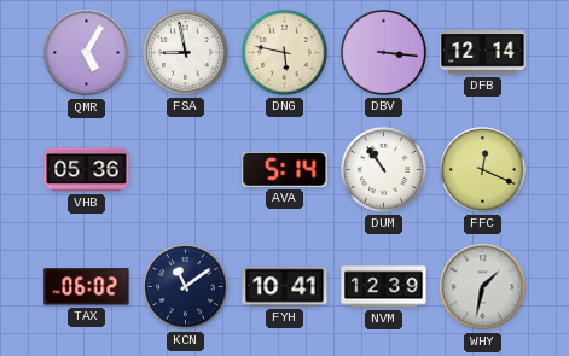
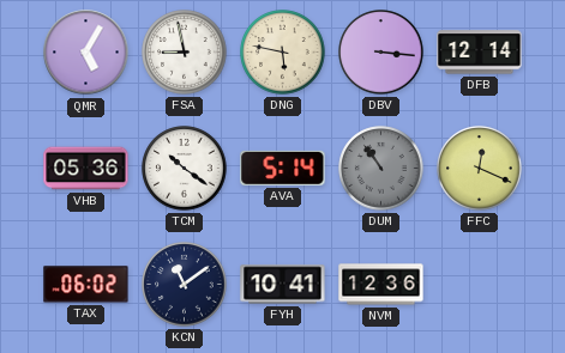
TCM: none -> 10:21 (185, 169)
DUM dial: white -> grey (381, 169)
NVM: 12:39 -> 12:36 (381, 285)
WHY: 1:32 -> none (483, 287)
